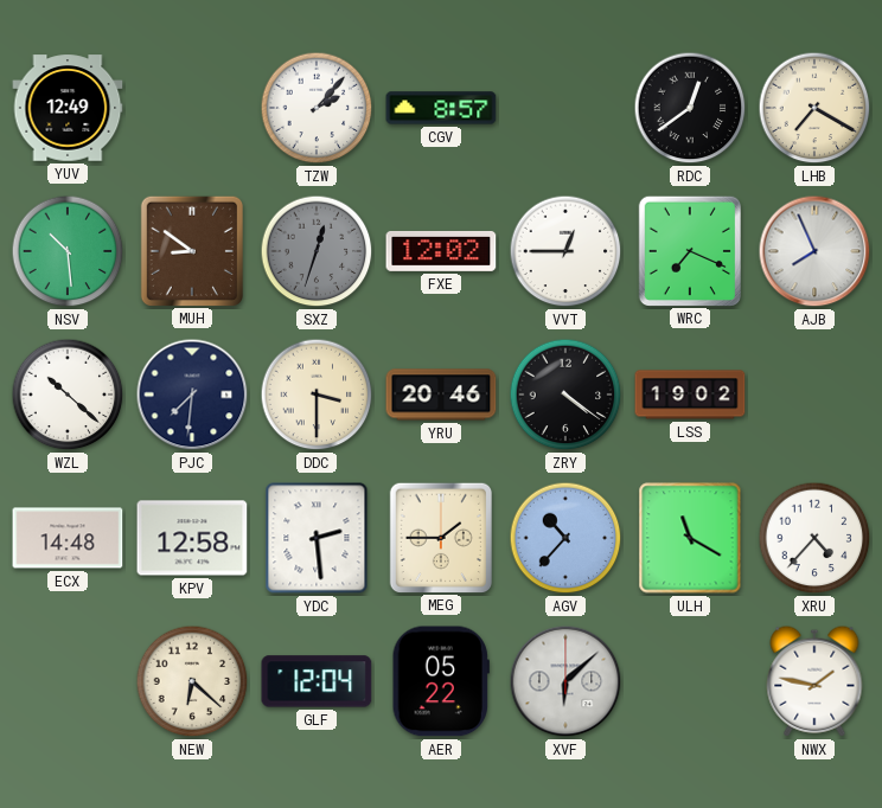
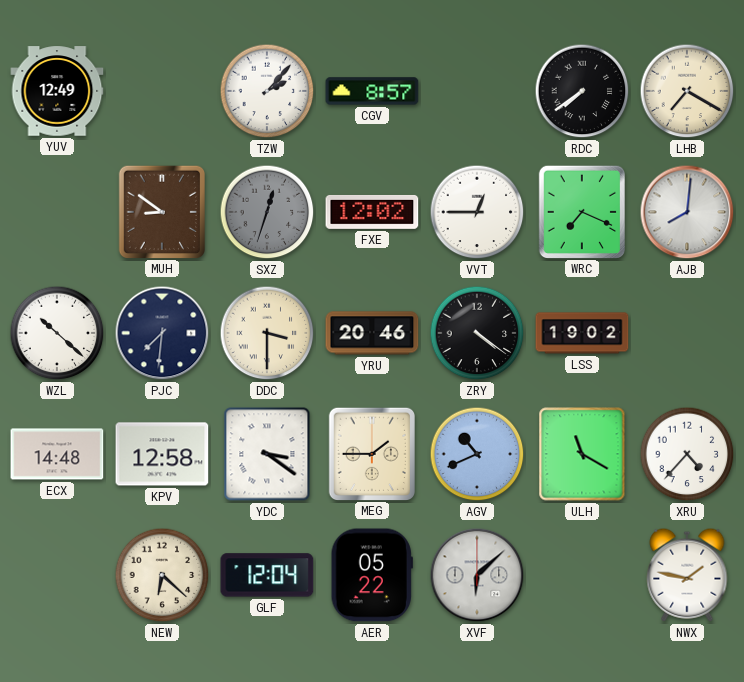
RDC: 12:39 -> 7:39 (582, 91)
NSV: 10:29 -> none (68, 251)
AJB: 7:56 -> 8:01 (687, 212)
YDC: 2:29 -> 3:21 (267, 454)
AGV: 10:37 -> 10:41 (477, 454)
